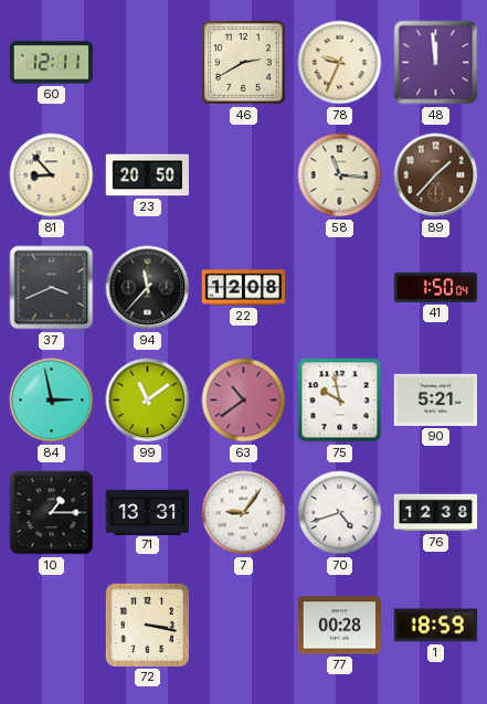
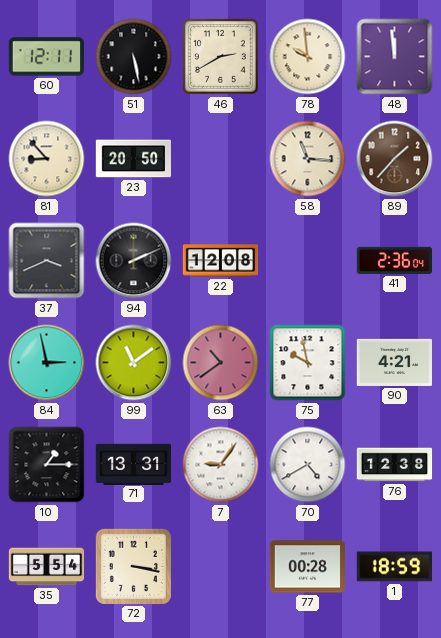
51: none -> 5:28 (134, 57)
78: 9:34 -> 9:59 (308, 57)
94: 11:37 -> 2:11 (134, 261)
41: 1:50 -> 2:36 (394, 260)
90: 5:21 -> 4:21 (395, 362)
70: 4:42 -> 4:40 (308, 465)
35: none -> 5:54 (47, 567)
